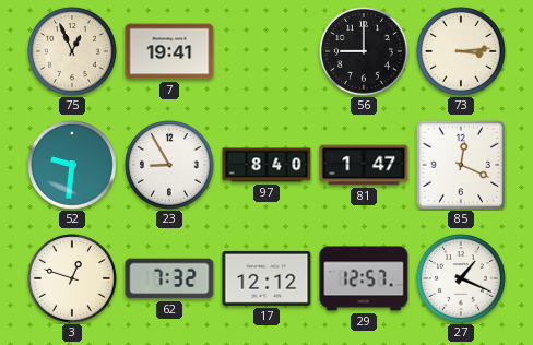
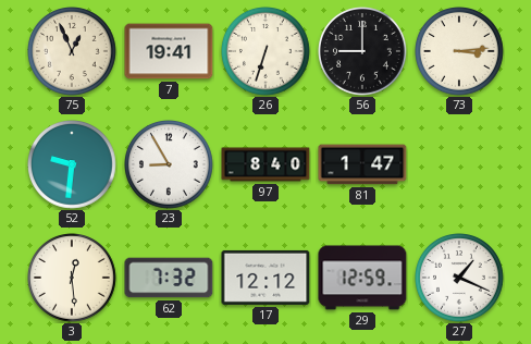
26: none -> 6:33 (267, 52)
85: 12:19 -> none (461, 165)
3: 12:48 -> 12:29 (73, 279)
29: 12:57 -> 12:59 (362, 278)
